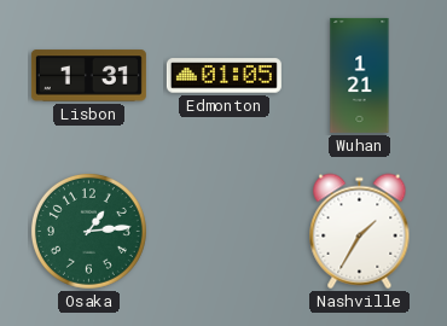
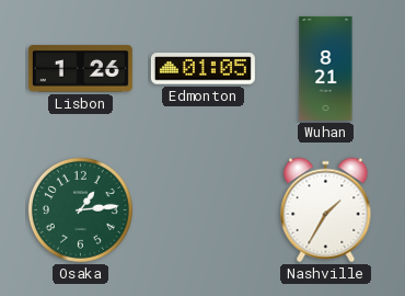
Lisbon: 1:31 -> 1:26 (80, 69)
Wuhan: 1:21 -> 8:21 (326, 68)
